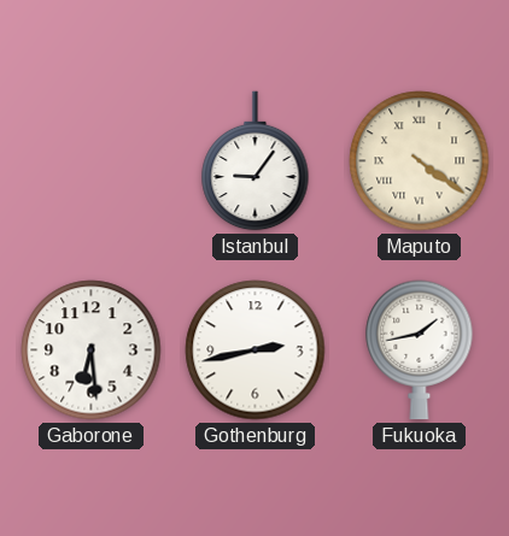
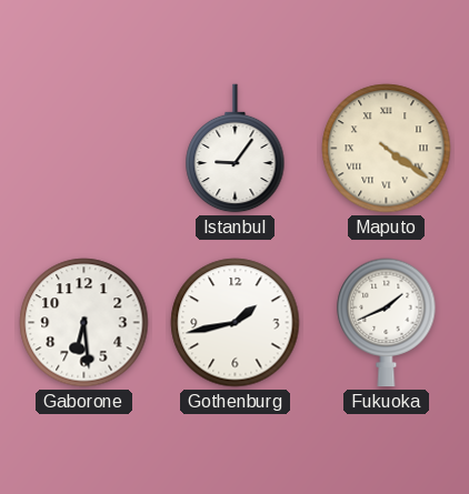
Gothenburg: 2:43 -> 1:43 (236, 323)
Fukuoka: 1:43 -> 1:41 (387, 323)
